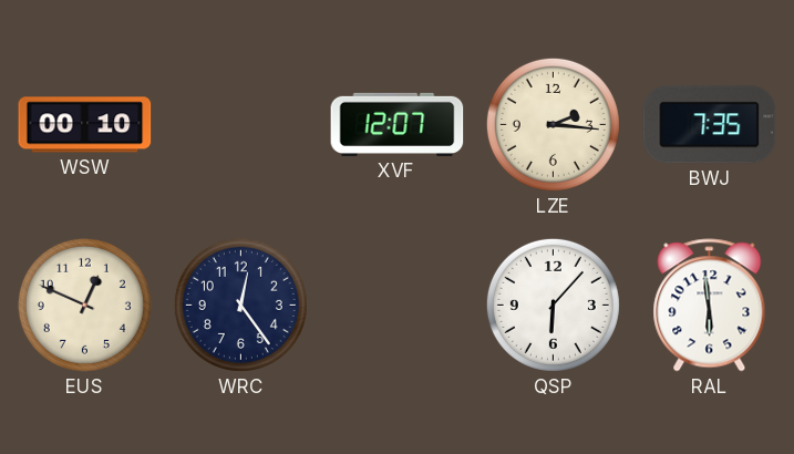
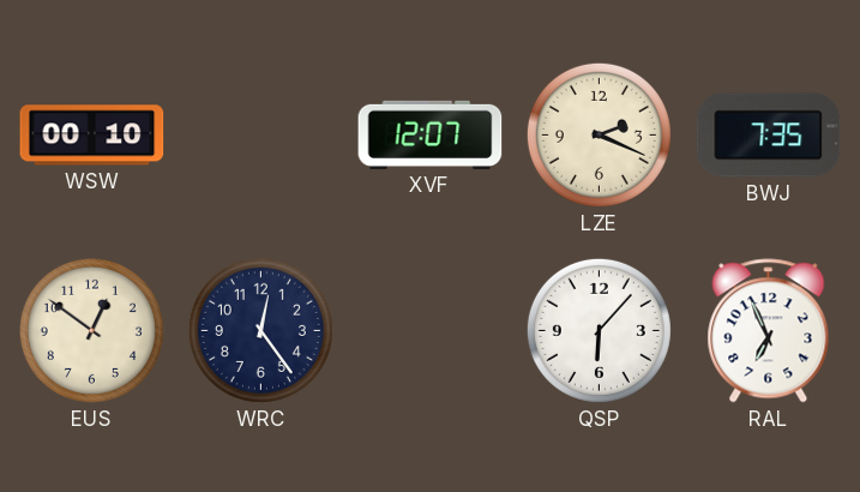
LZE: 2:16 -> 2:19 (599, 134)
EUS: 12:49 -> 12:51 (91, 330)
RAL: 5:59 -> 6:56 (769, 331)
